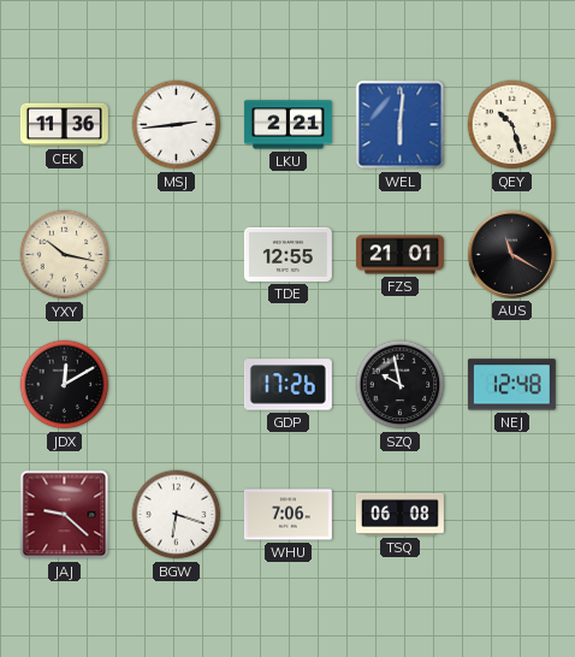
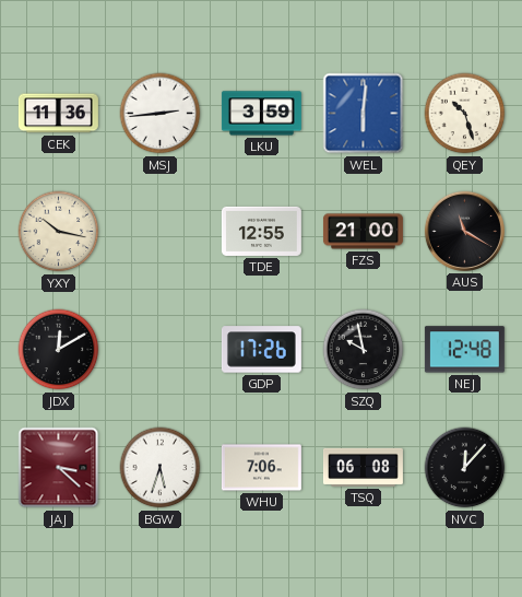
LKU: 2:21 -> 3:59 (261, 114)
FZS: 21:01 -> 21:00 (363, 232)
JAJ: 9:22 -> 3:22 (59, 468)
BGW: 6:18 -> 5:33 (161, 468)
NVC: none -> 12:07 (465, 468)
